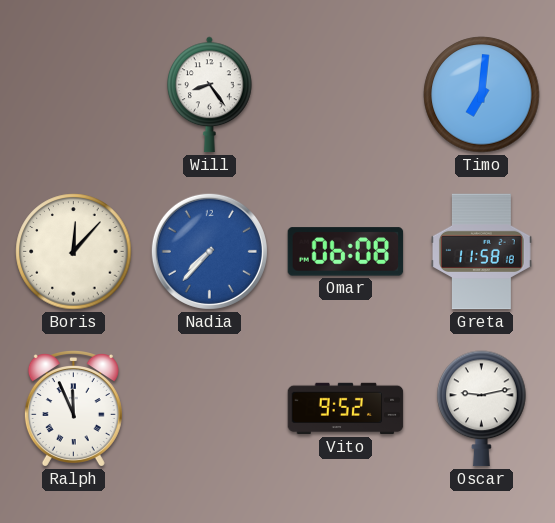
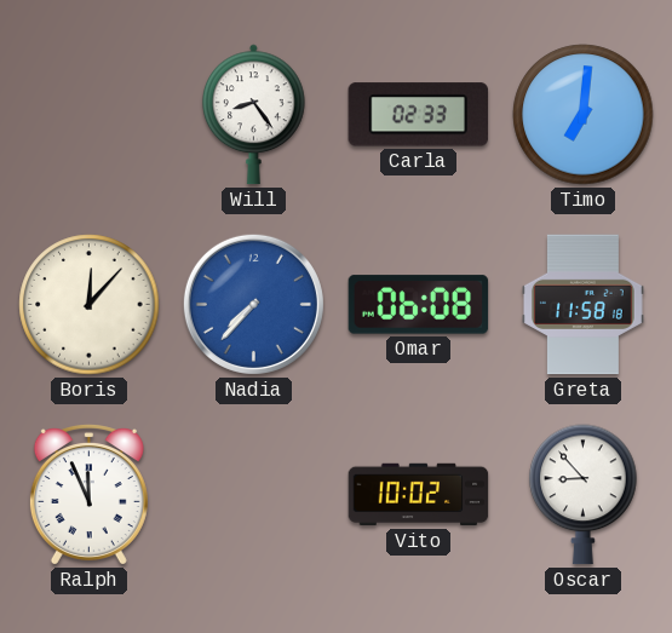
Carla: none -> 02:33 (418, 115)
Vito: 9:52 -> 10:02 (419, 495)
Oscar: 9:13 -> 8:53 (584, 495)
